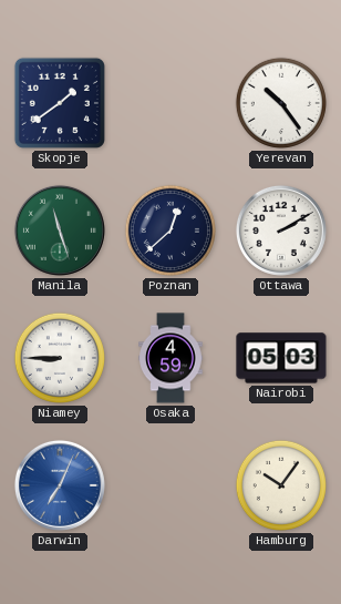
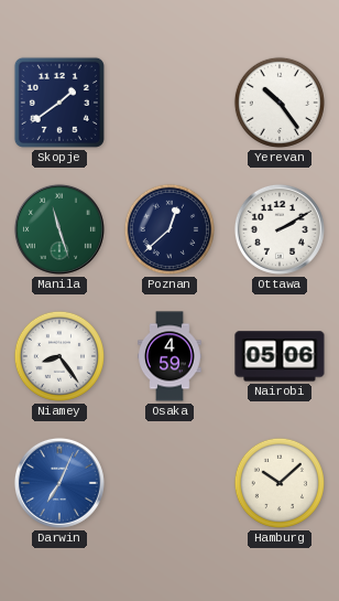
Niamey: 8:45 -> 8:24 (59, 356)
Nairobi: 05:03 -> 05:06 (280, 356)
Hamburg: 10:06 -> 10:08 (280, 483)
